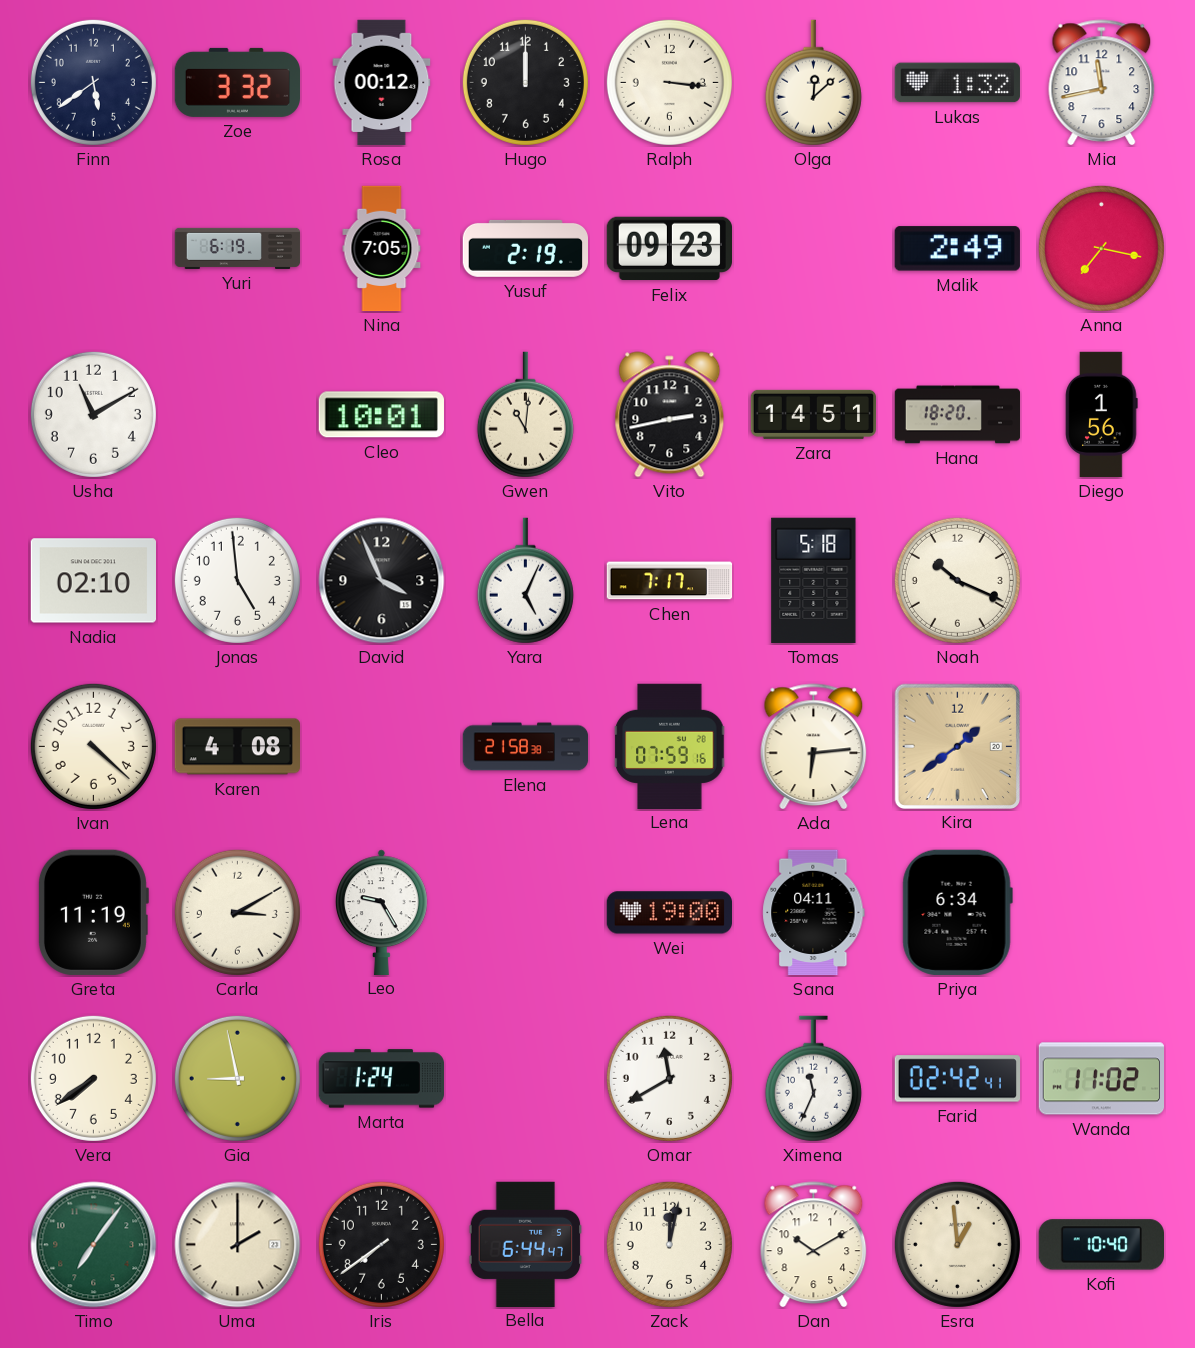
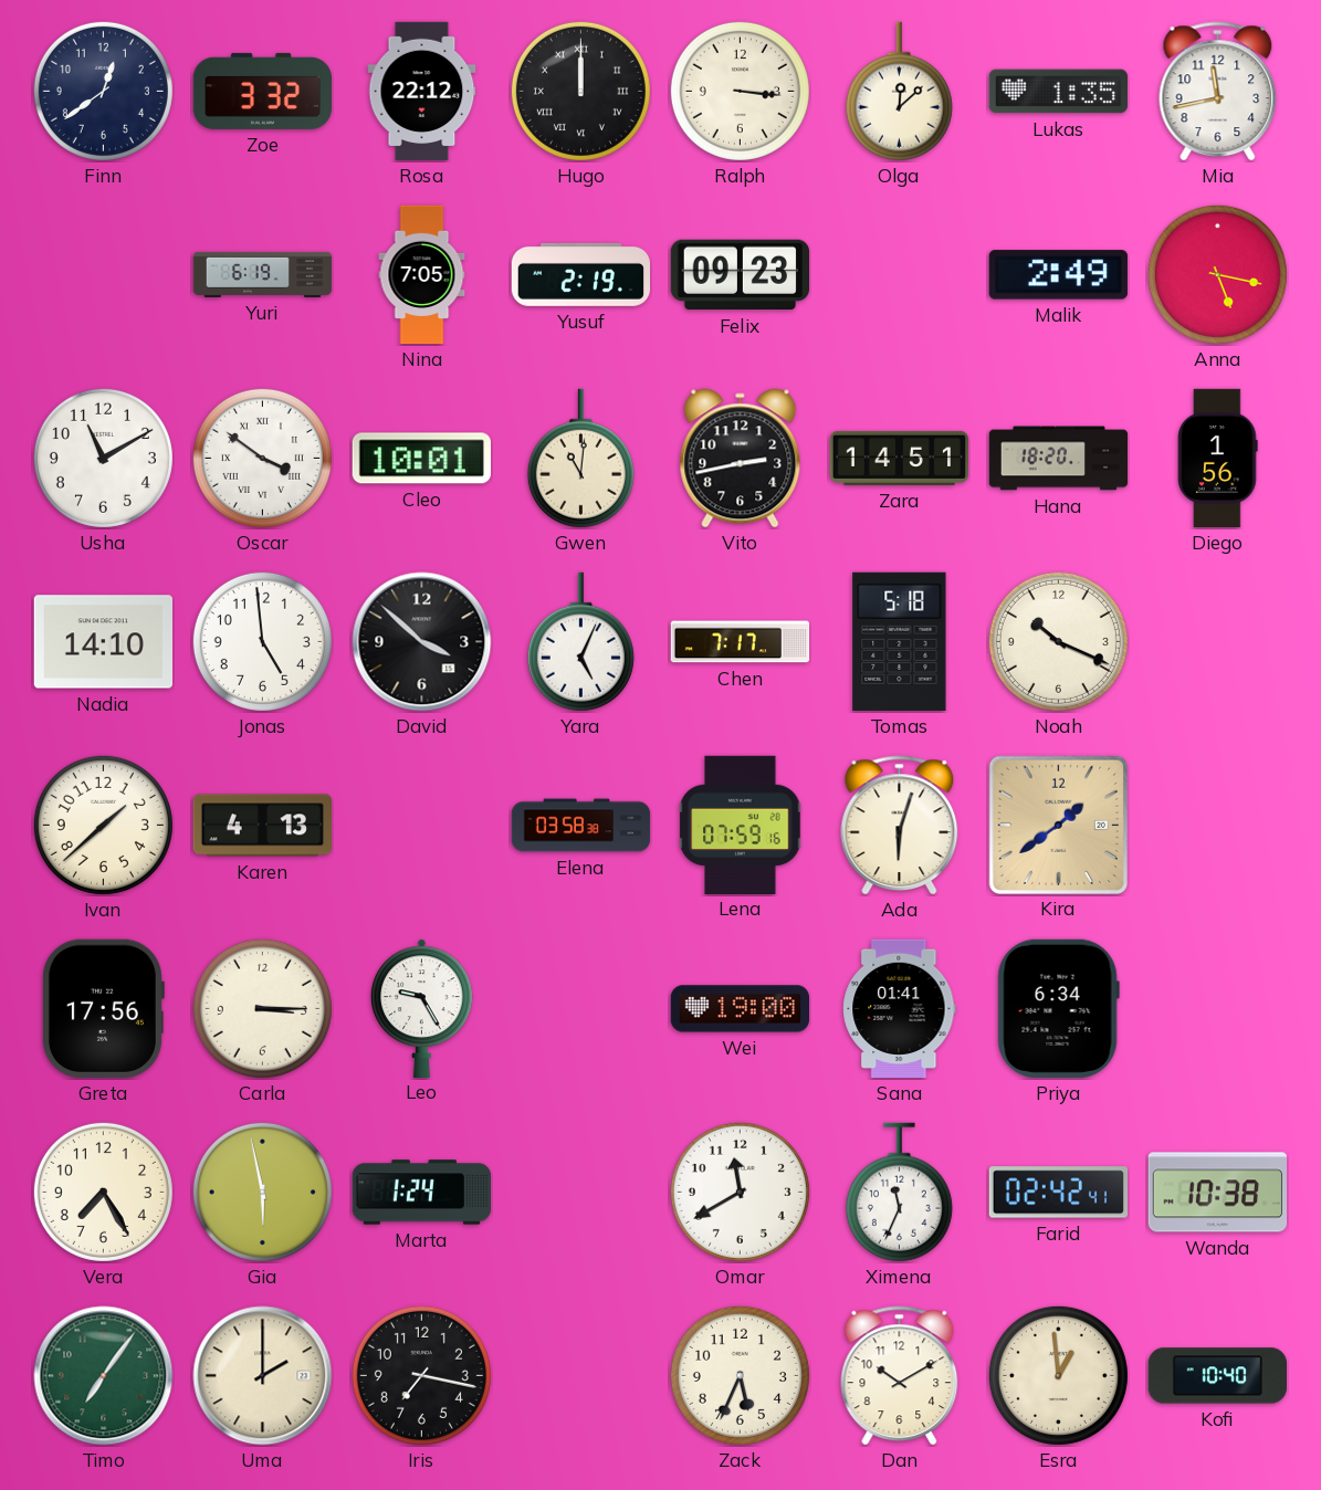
Finn: 5:39 -> 12:39 (103, 91)
Rosa: 00:12 -> 22:12 (422, 92)
Hugo numerals: Arabic -> Roman (580, 91)
Lukas: 1:32 -> 1:35 (1058, 92)
Anna: 7:17 -> 5:17 (1217, 274)
Oscar: none -> 3:51 (262, 458)
Nadia: 02:10 -> 14:10 (103, 642)
David: 3:56 -> 3:52 (422, 642)
Ivan: 4:22 -> 1:38 (103, 825)
Karen: 4:08 -> 4:13 (262, 826)
Elena: 21:58 -> 03:58 (581, 826)
Ada: 6:14 -> 6:03 (900, 826)
Greta: 11:19 -> 17:56 (103, 1008)
Carla: 3:10 -> 3:15 (262, 1008)
Sana: 04:11 -> 01:41 (900, 1009)
Vera: 7:39 -> 7:25 (103, 1192)
Gia: 8:58 -> 5:58 (262, 1192)
Wanda: 11:02 -> 10:38 (1217, 1193)
Iris: 7:39 -> 7:17 (421, 1375)
Bella: 6:44 -> none (526, 1244)
Zack: 12:02 -> 5:34 (740, 1375)
